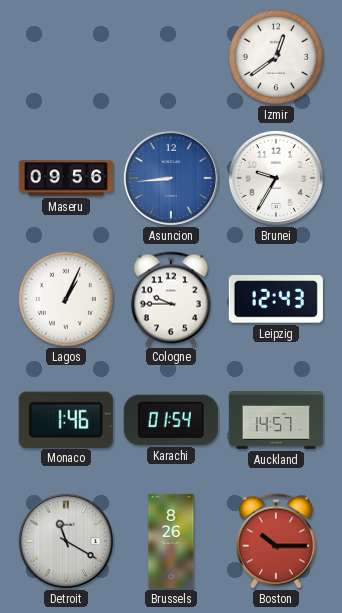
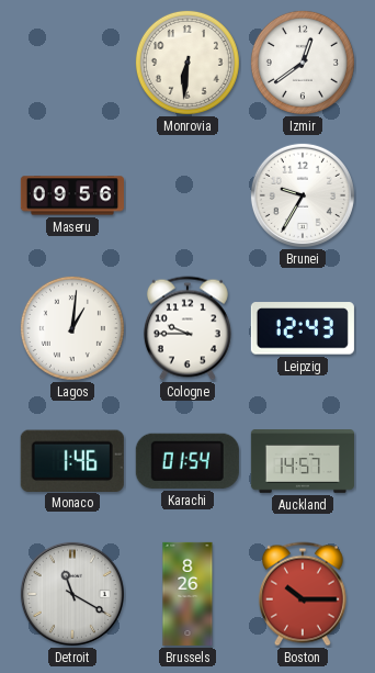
Monrovia: none -> 6:31 (187, 63)
Asuncion: 8:44 -> none (171, 178)
Lagos: 1:04 -> 1:01 (72, 328)
